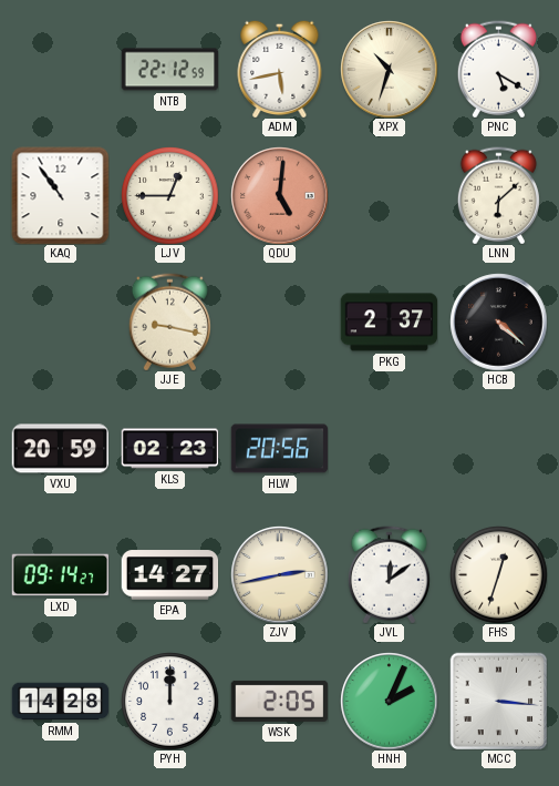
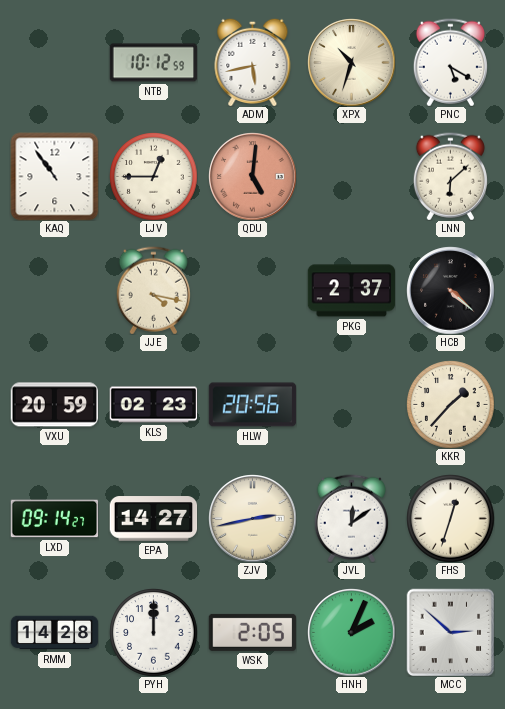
NTB: 22:12 -> 10:12 (153, 63)
JJE: 9:17 -> 4:17 (153, 290)
KKR: none -> 1:37 (450, 404)
MCC: 3:16 -> 2:52 (450, 632)
